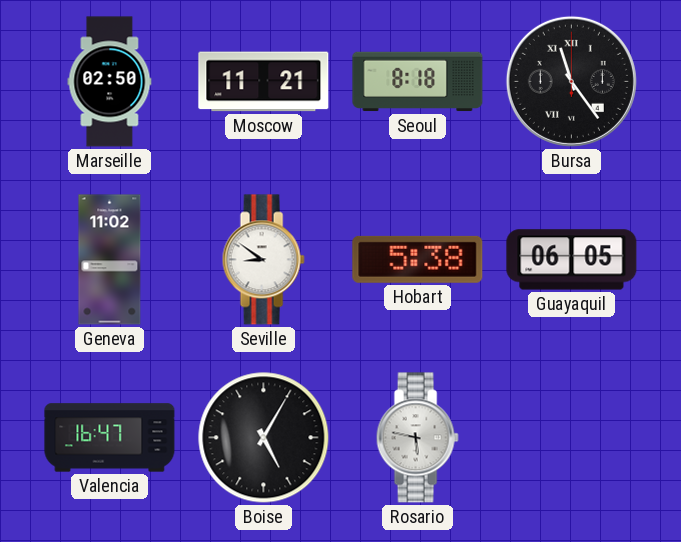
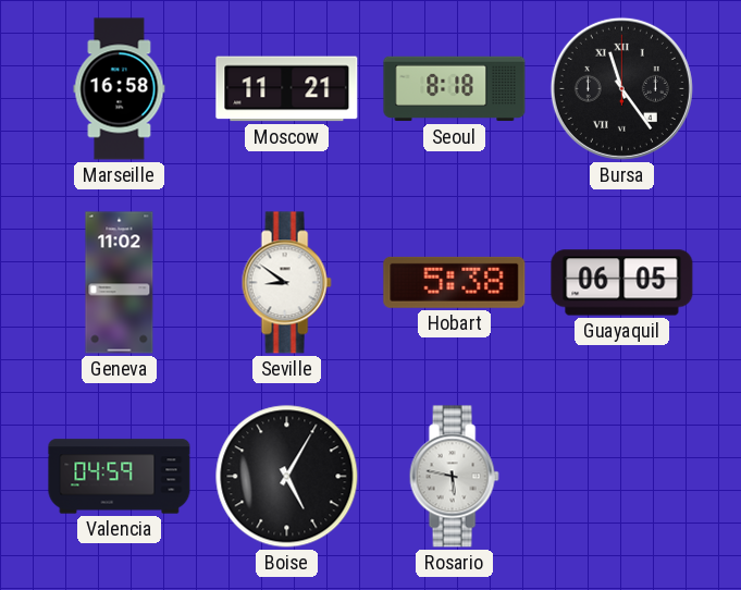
Marseille: 02:50 -> 16:58 (120, 89)
Valencia: 16:47 -> 04:59 (120, 477)
